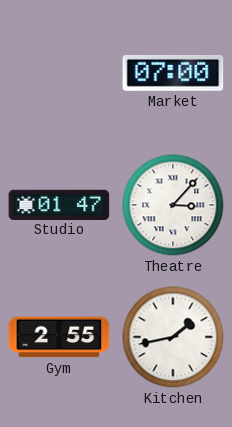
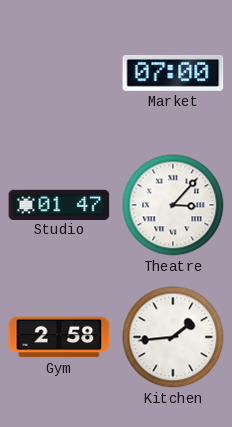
Gym: 2:55 -> 2:58 (59, 337)
Kitchen: 1:43 -> 1:44 (173, 337)
